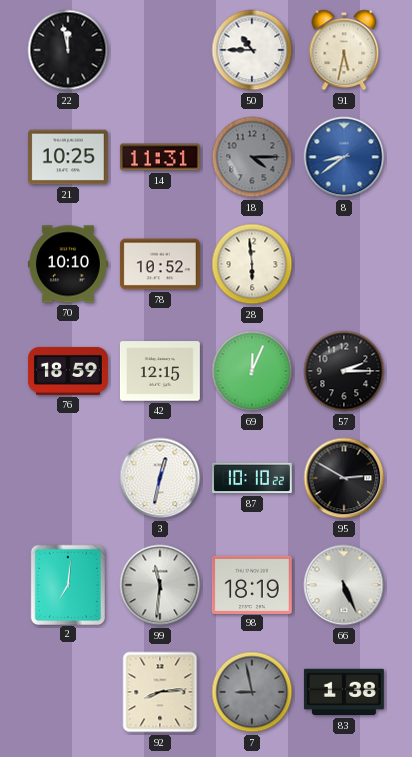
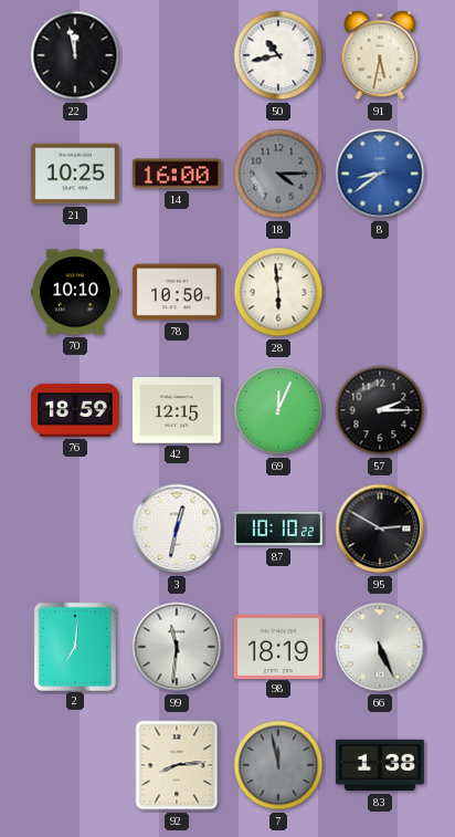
50: 10:45 -> 10:43 (278, 55)
14: 11:31 -> 16:00 (177, 174)
78: 10:52 -> 10:50 (177, 292)
7: 8:58 -> 11:58 (278, 765)
